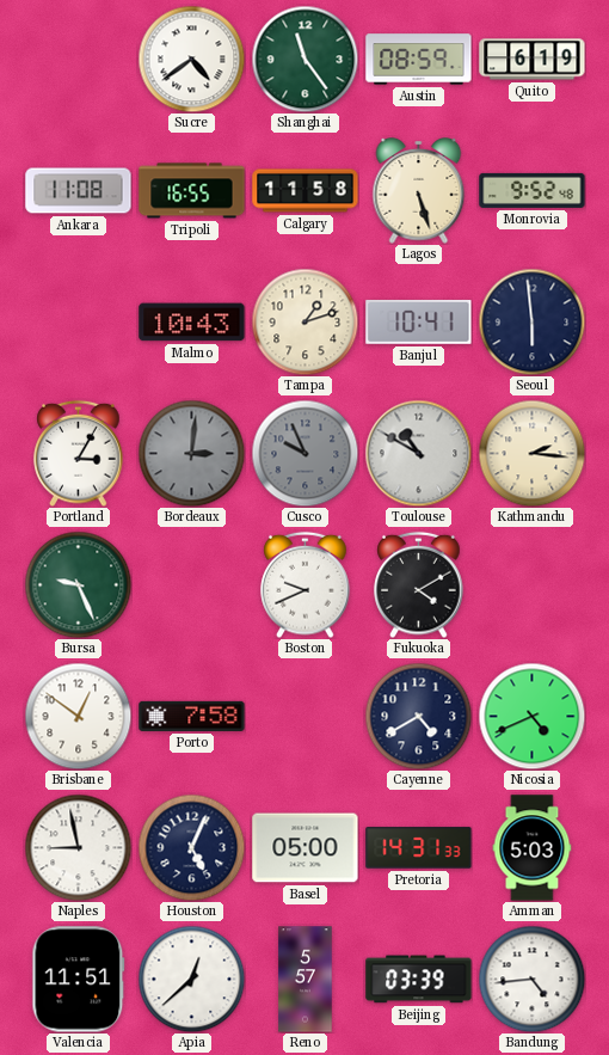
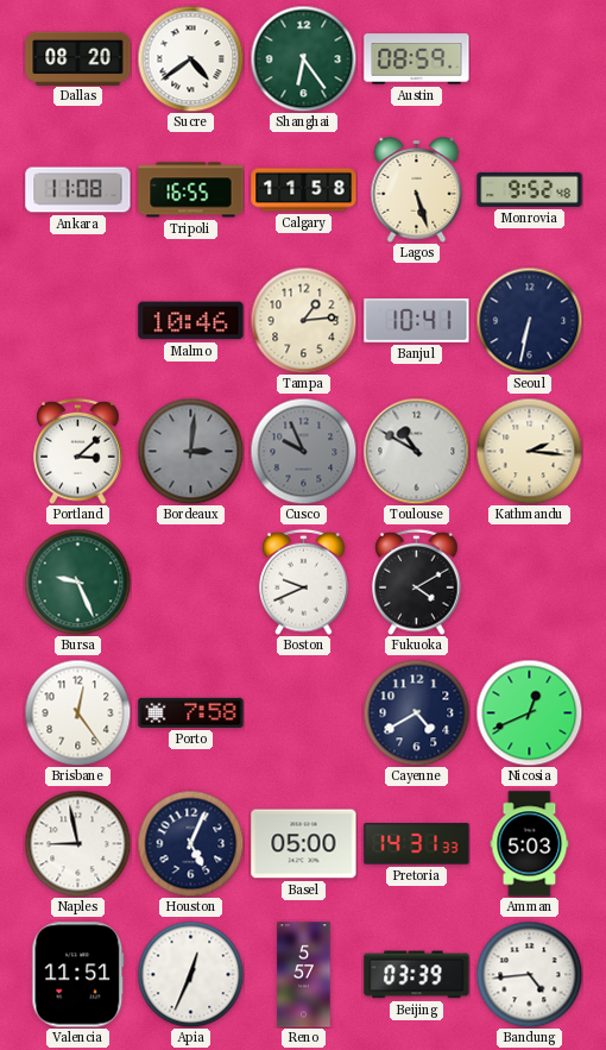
Dallas: none -> 08:20 (78, 58)
Shanghai: 11:24 -> 6:24 (303, 58)
Quito: 6:19 -> none (533, 60)
Malmo: 10:43 -> 10:46 (191, 321)
Tampa: 1:12 -> 1:14 (303, 320)
Seoul: 5:59 -> 6:32 (529, 320)
Portland: 3:05 -> 3:08 (78, 451)
Brisbane: 12:51 -> 12:24 (77, 712)
Nicosia: 4:41 -> 12:41 (529, 712)
Apia: 12:38 -> 12:34 (190, 974)
